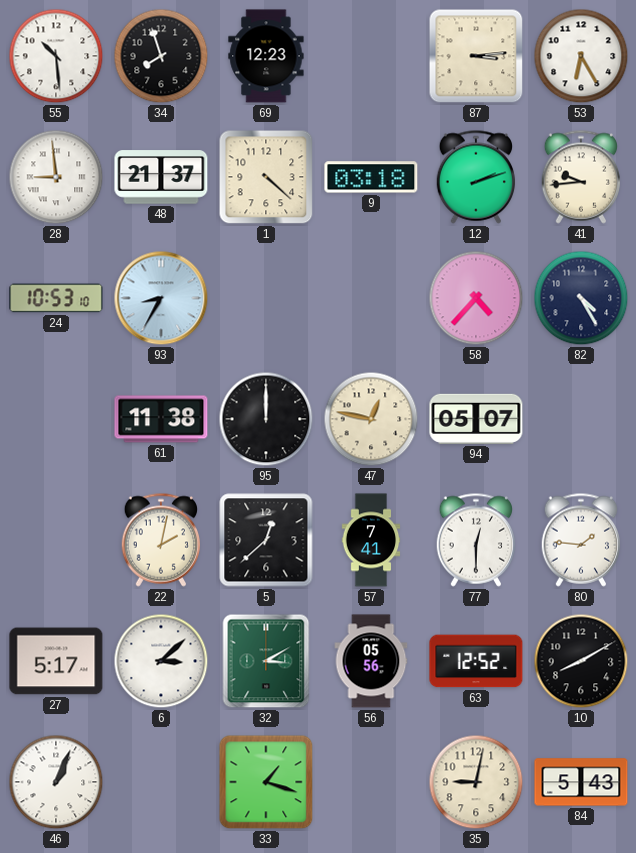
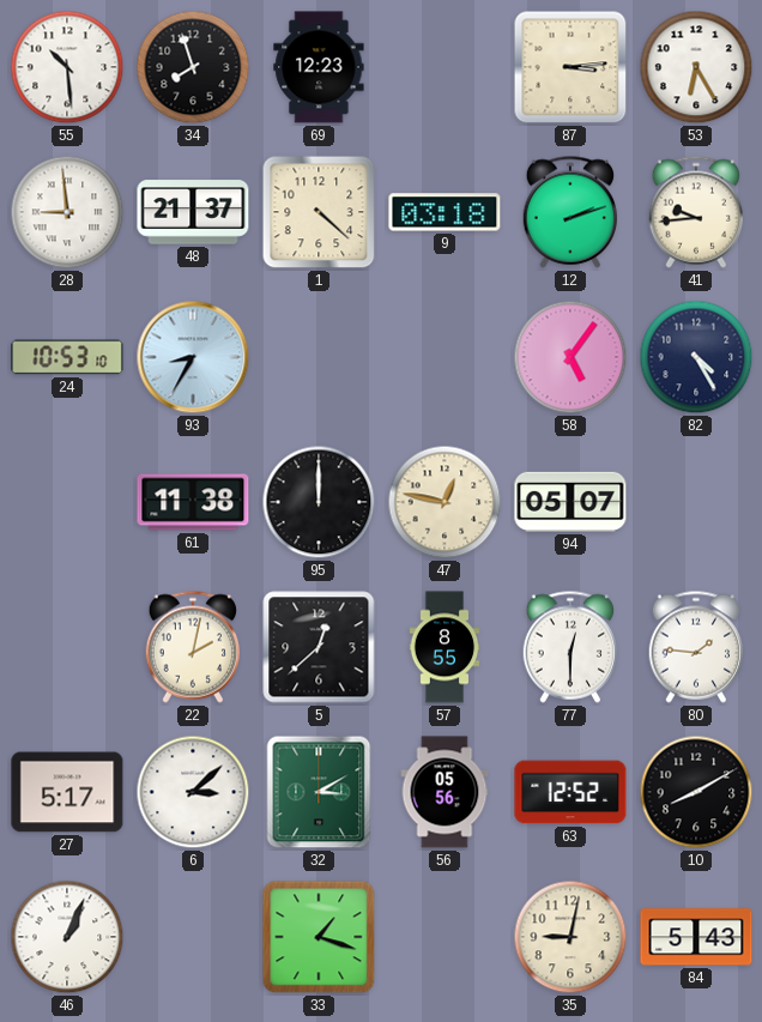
58: 4:37 -> 5:06 (570, 357)
57: 7:41 -> 8:55 (444, 647)
